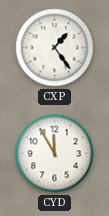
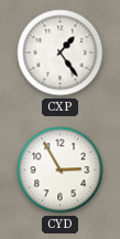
CYD: 11:55 -> 2:55 (61, 170)
